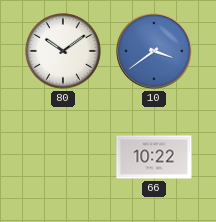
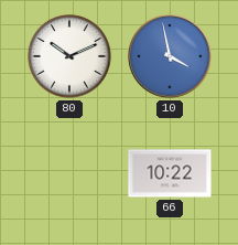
80: 10:09 -> 10:11 (71, 57)
10: 3:39 -> 3:58 (170, 56)
